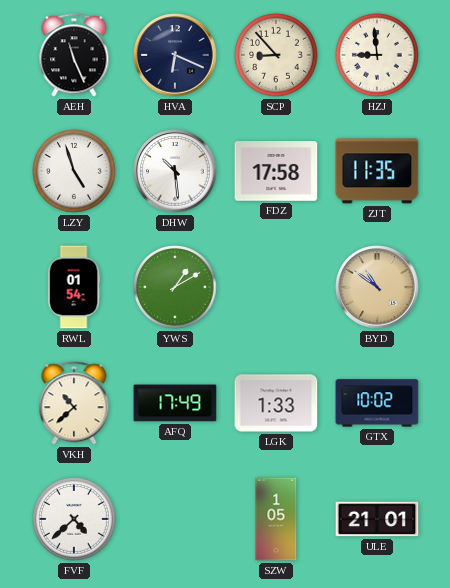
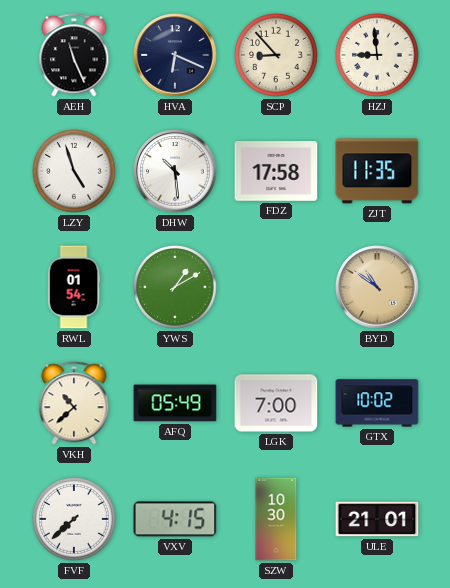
AFQ: 17:49 -> 05:49 (175, 403)
LGK: 1:33 -> 7:00 (276, 403)
FVF: 4:38 -> 7:38 (75, 520)
VXV: none -> 4:15 (175, 519)
SZW: 1:05 -> 10:30 (276, 519)
